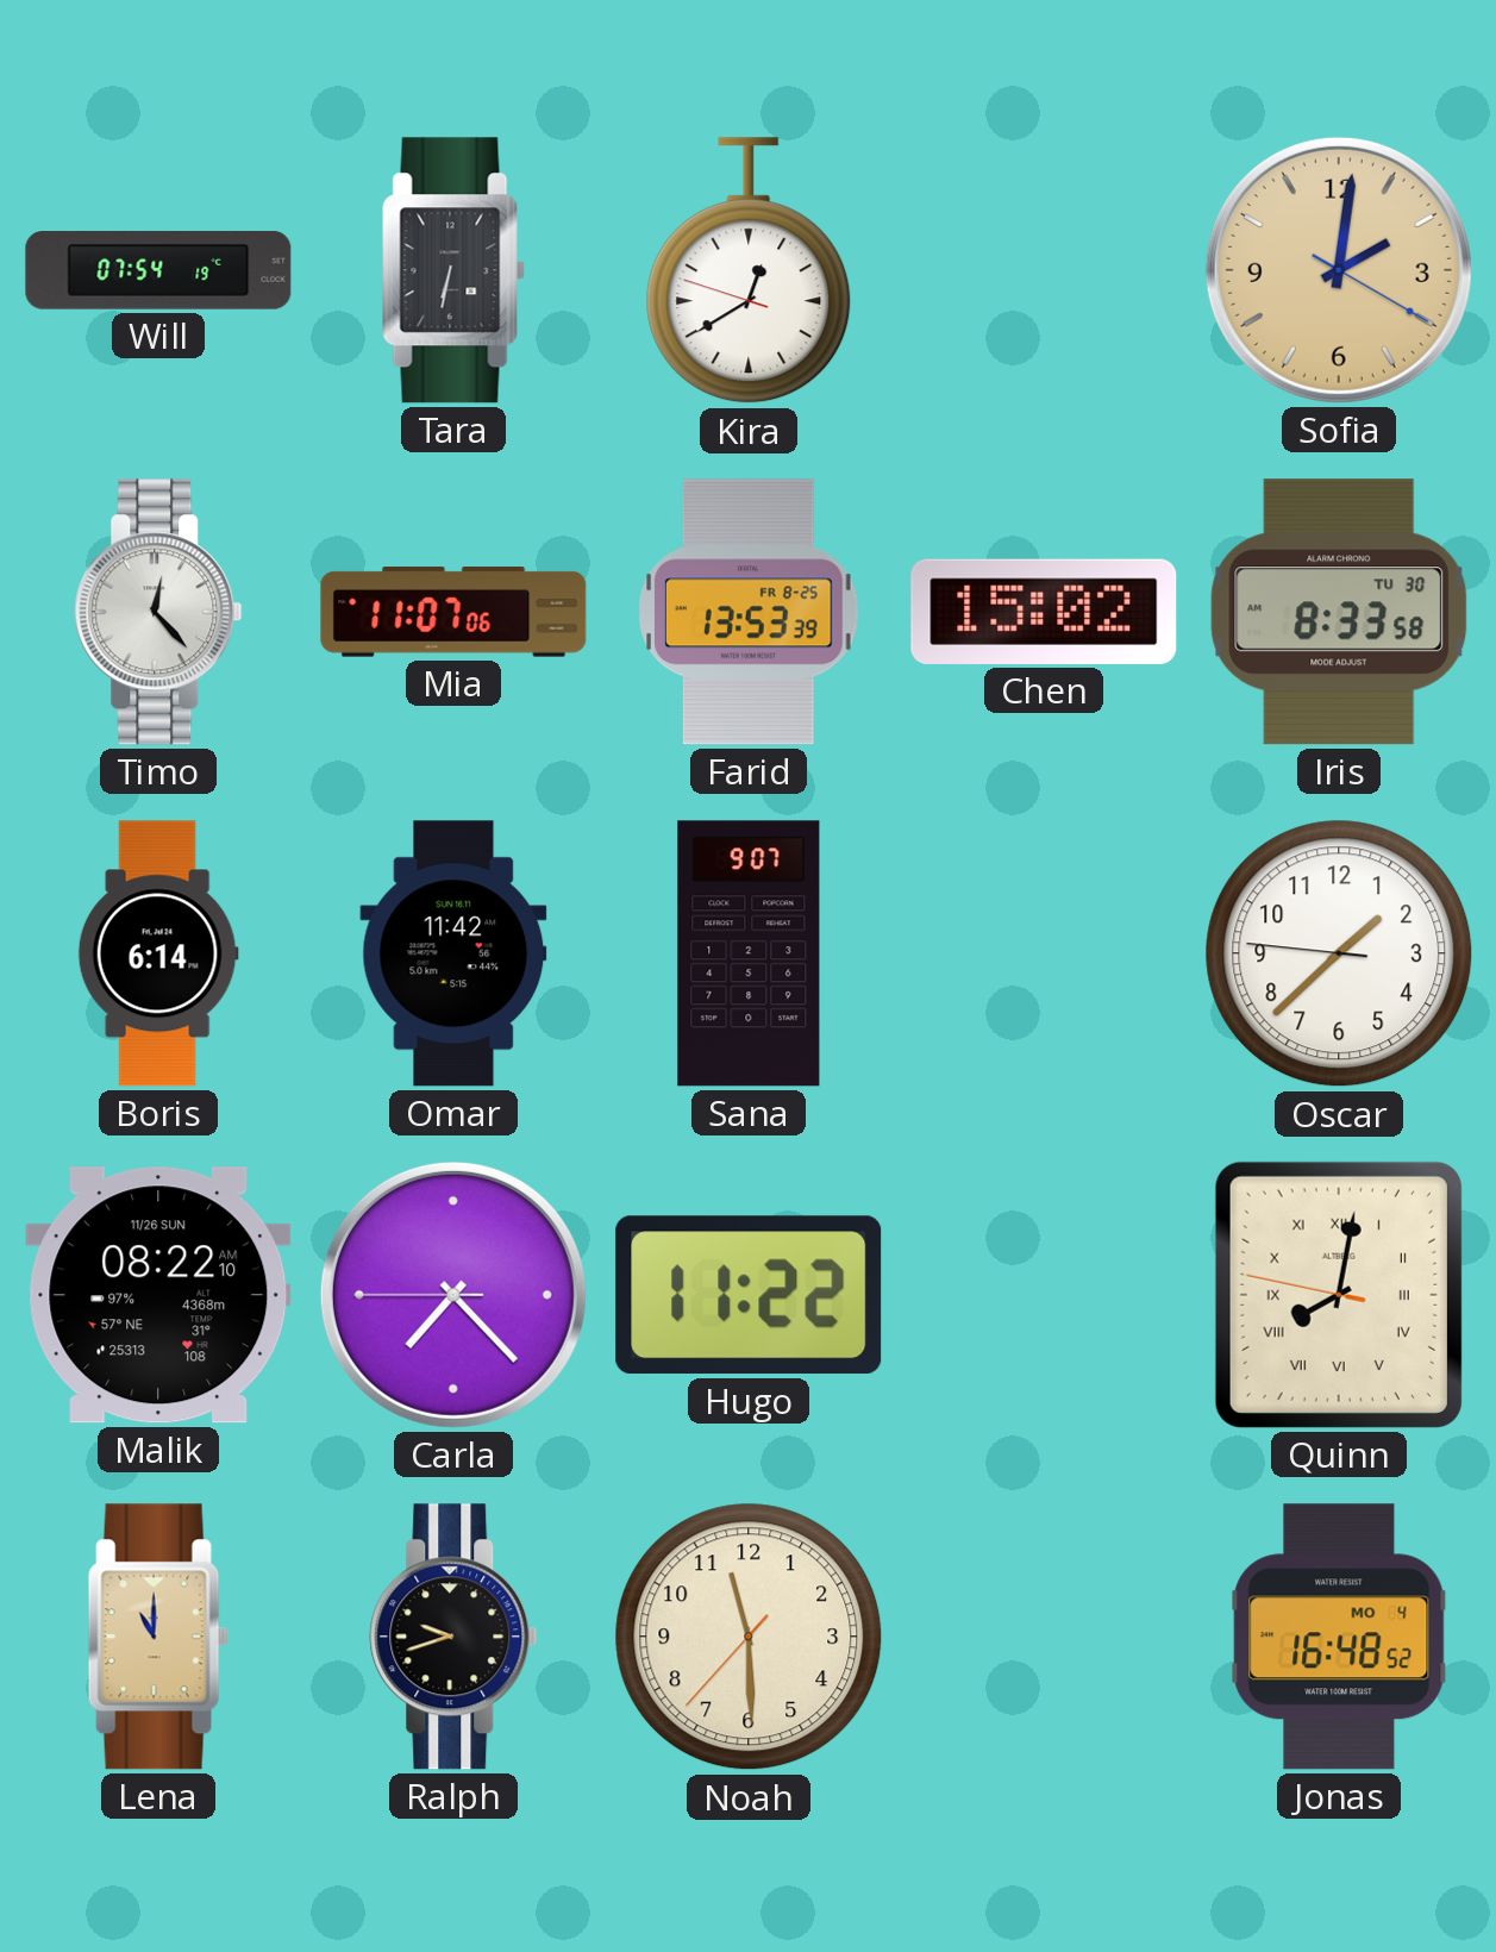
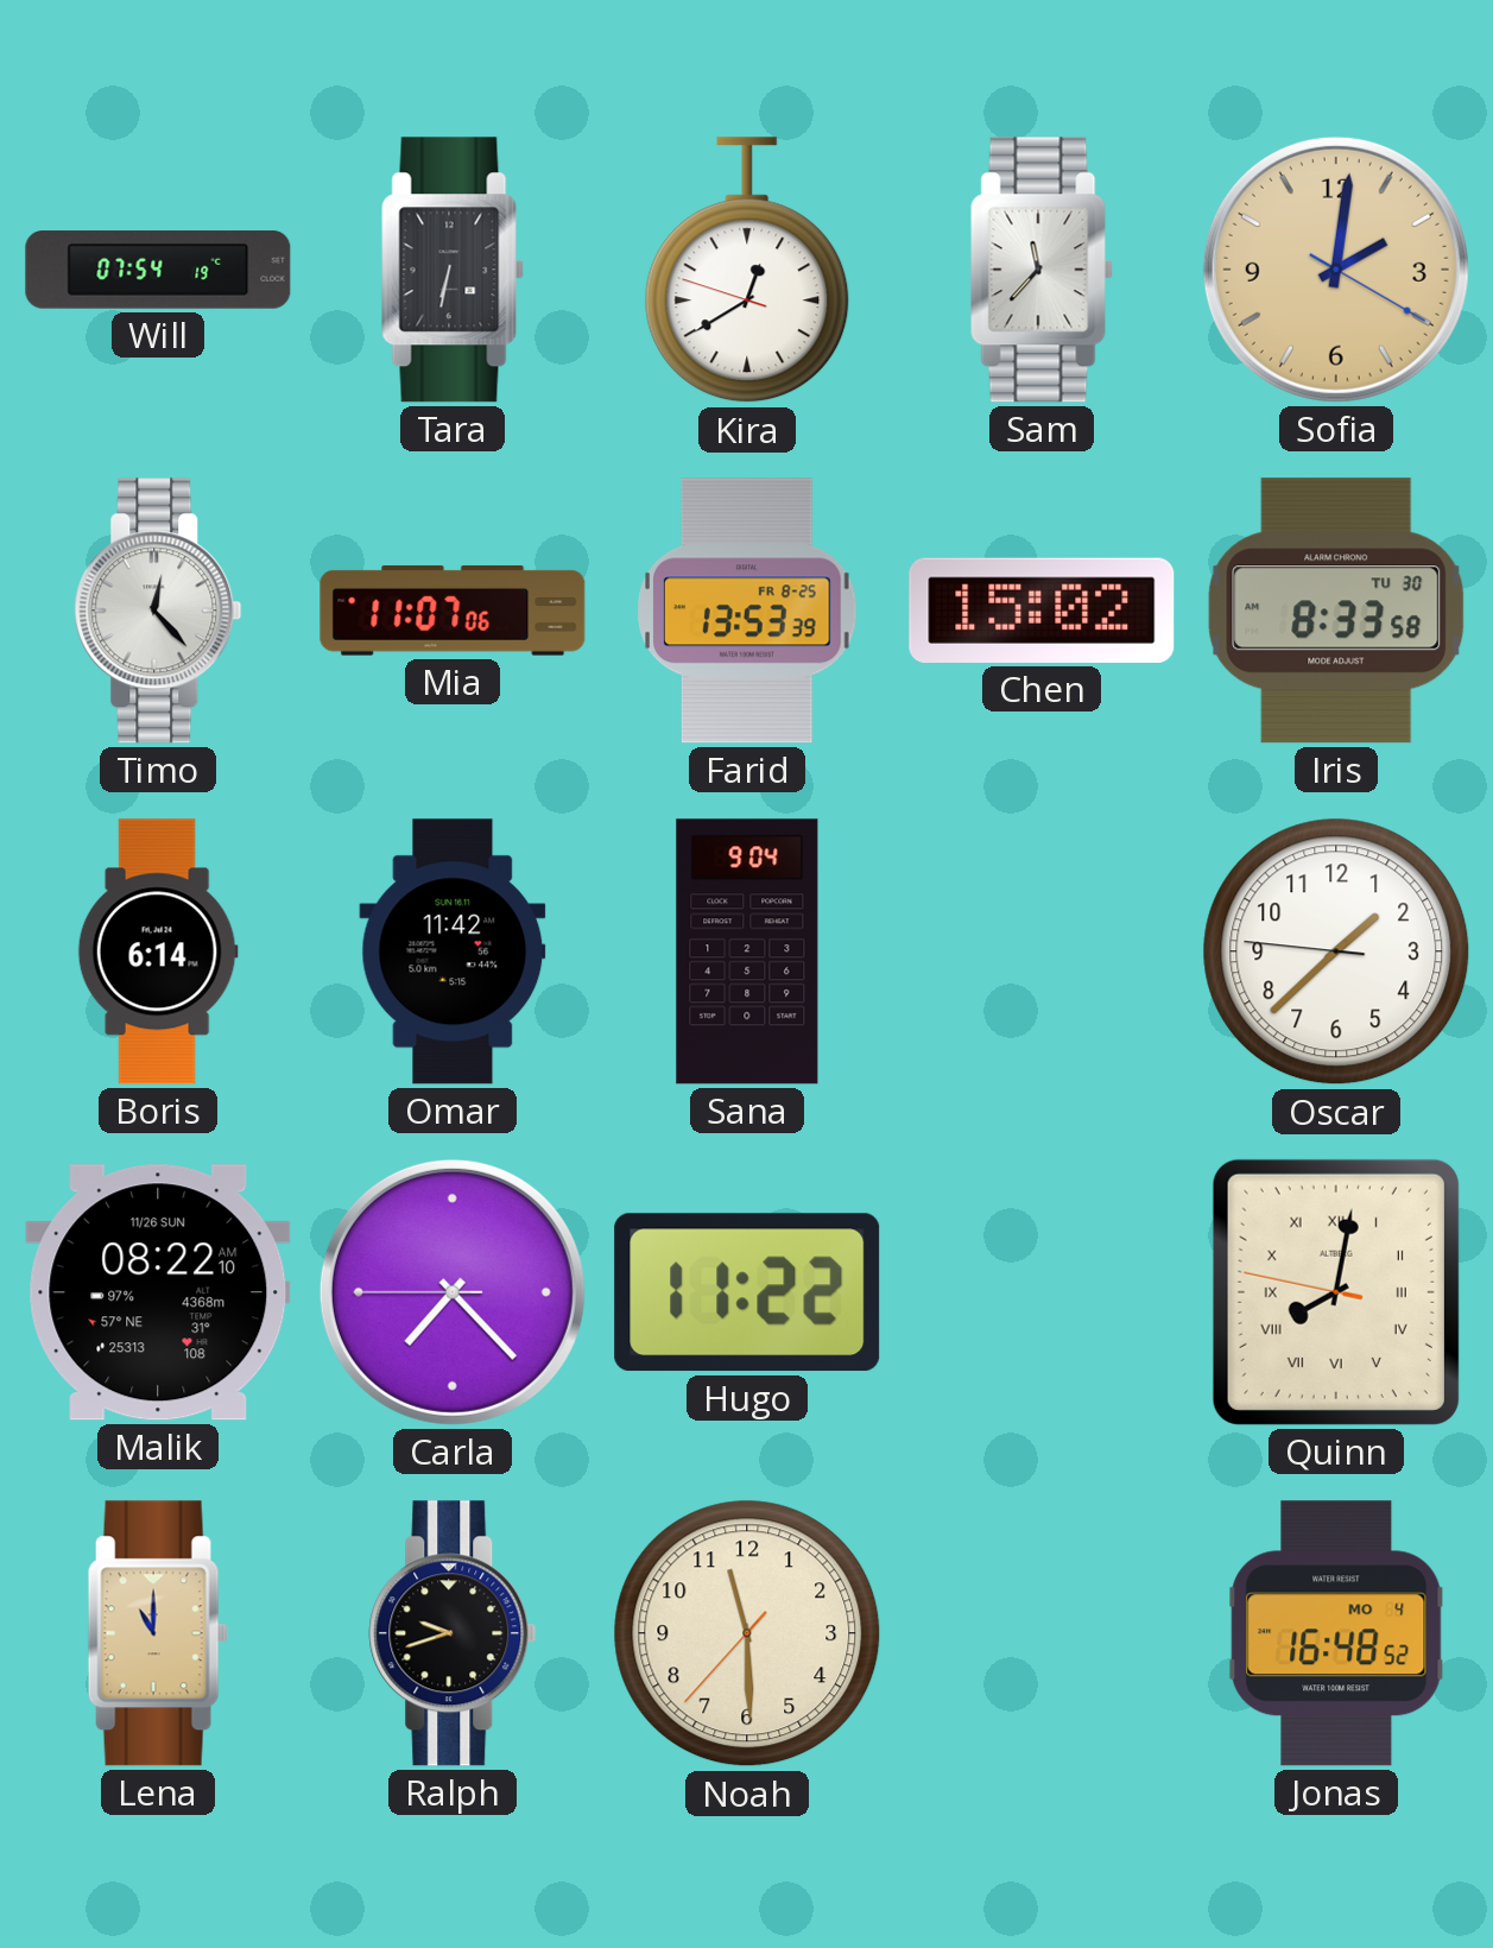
Sam: none -> 11:37 (1042, 270)
Sana: 9:07 -> 9:04 (747, 951)
